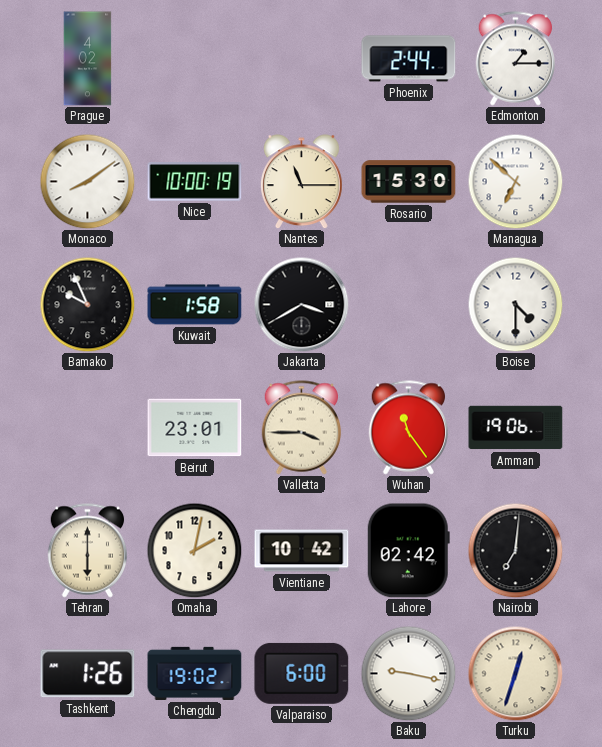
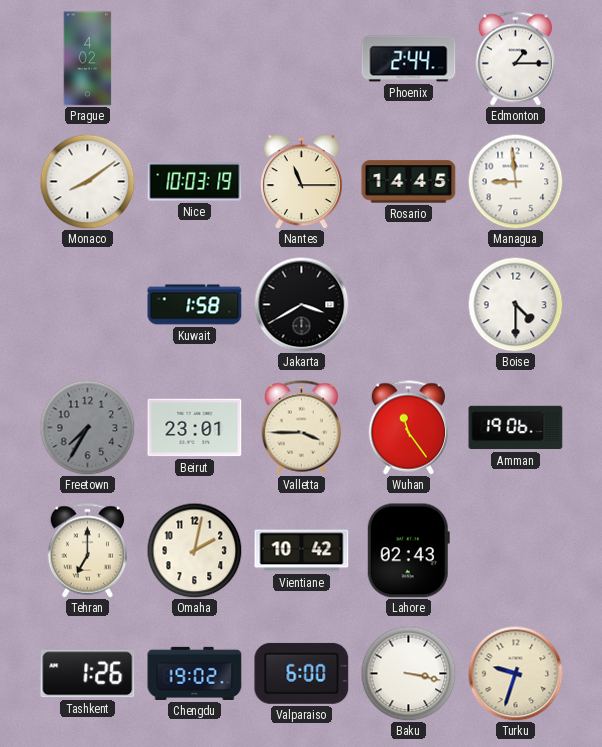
Nice: 10:00 -> 10:03 (195, 182)
Rosario: 15:30 -> 14:45 (409, 182)
Managua: 6:52 -> 8:59 (515, 181)
Bamako: 9:56 -> none (87, 304)
Freetown: none -> 7:35 (87, 427)
Tehran: 6:00 -> 7:00 (88, 551)
Lahore: 02:42 -> 02:43 (408, 551)
Nairobi: 7:01 -> none (515, 550)
Baku: 9:17 -> 3:17 (408, 673)
Turku: 12:33 -> 9:33 (515, 673)
